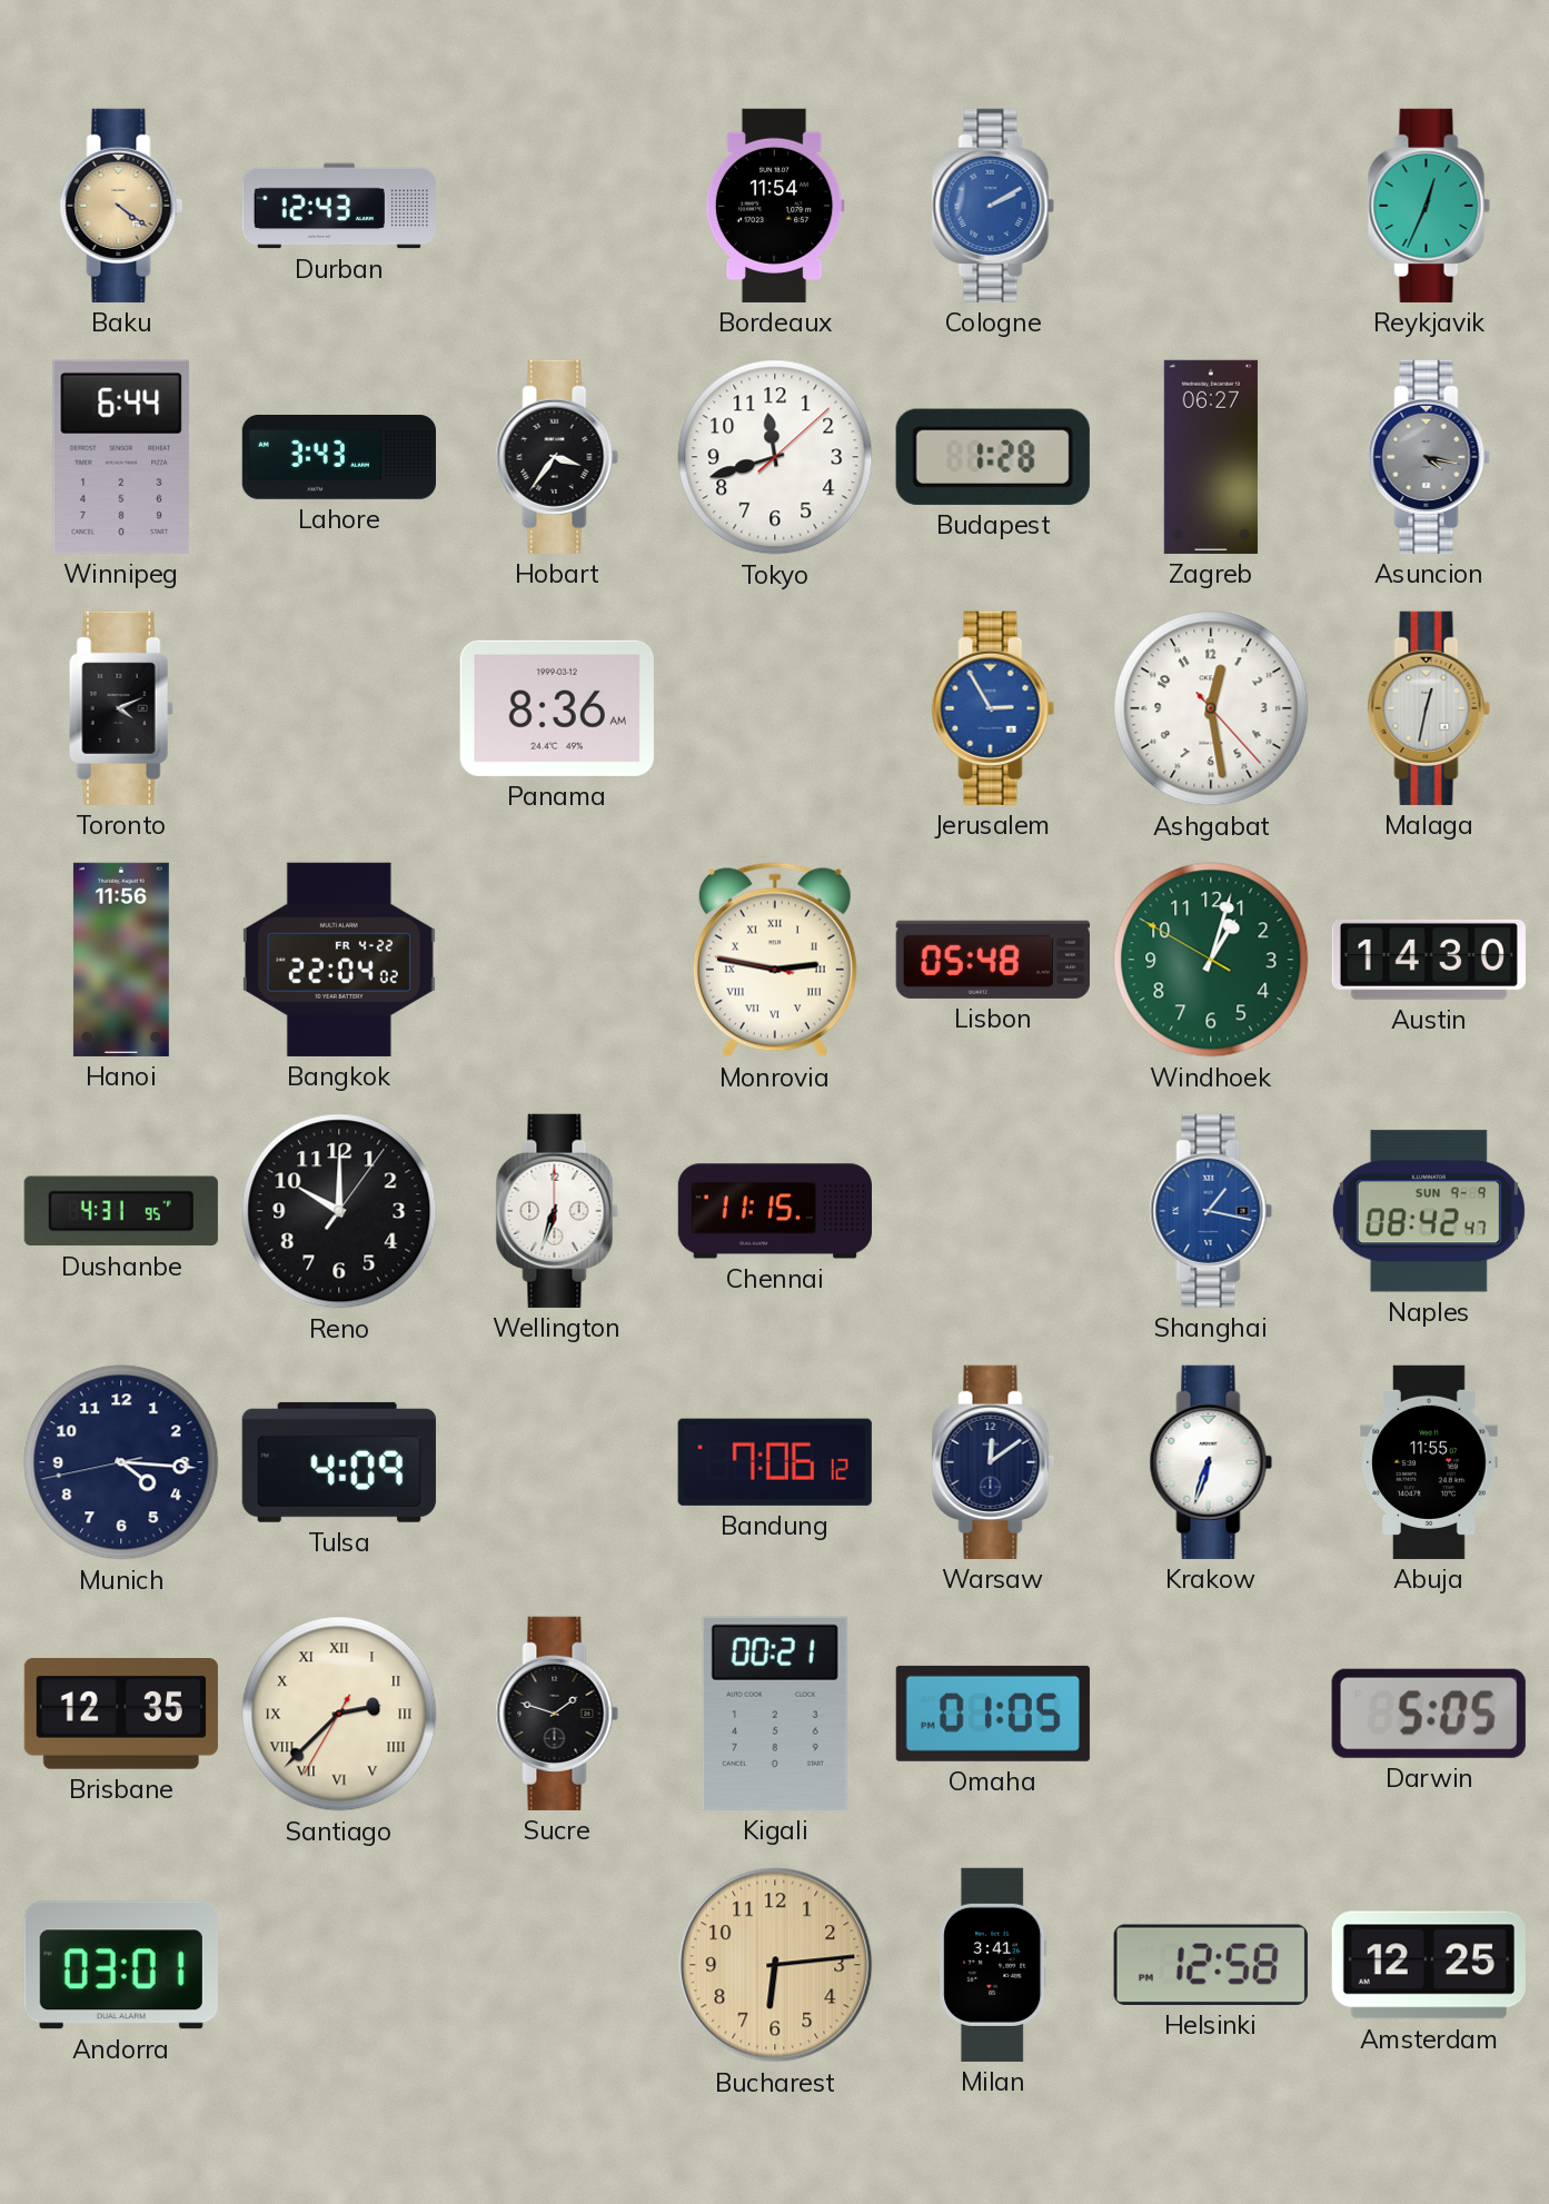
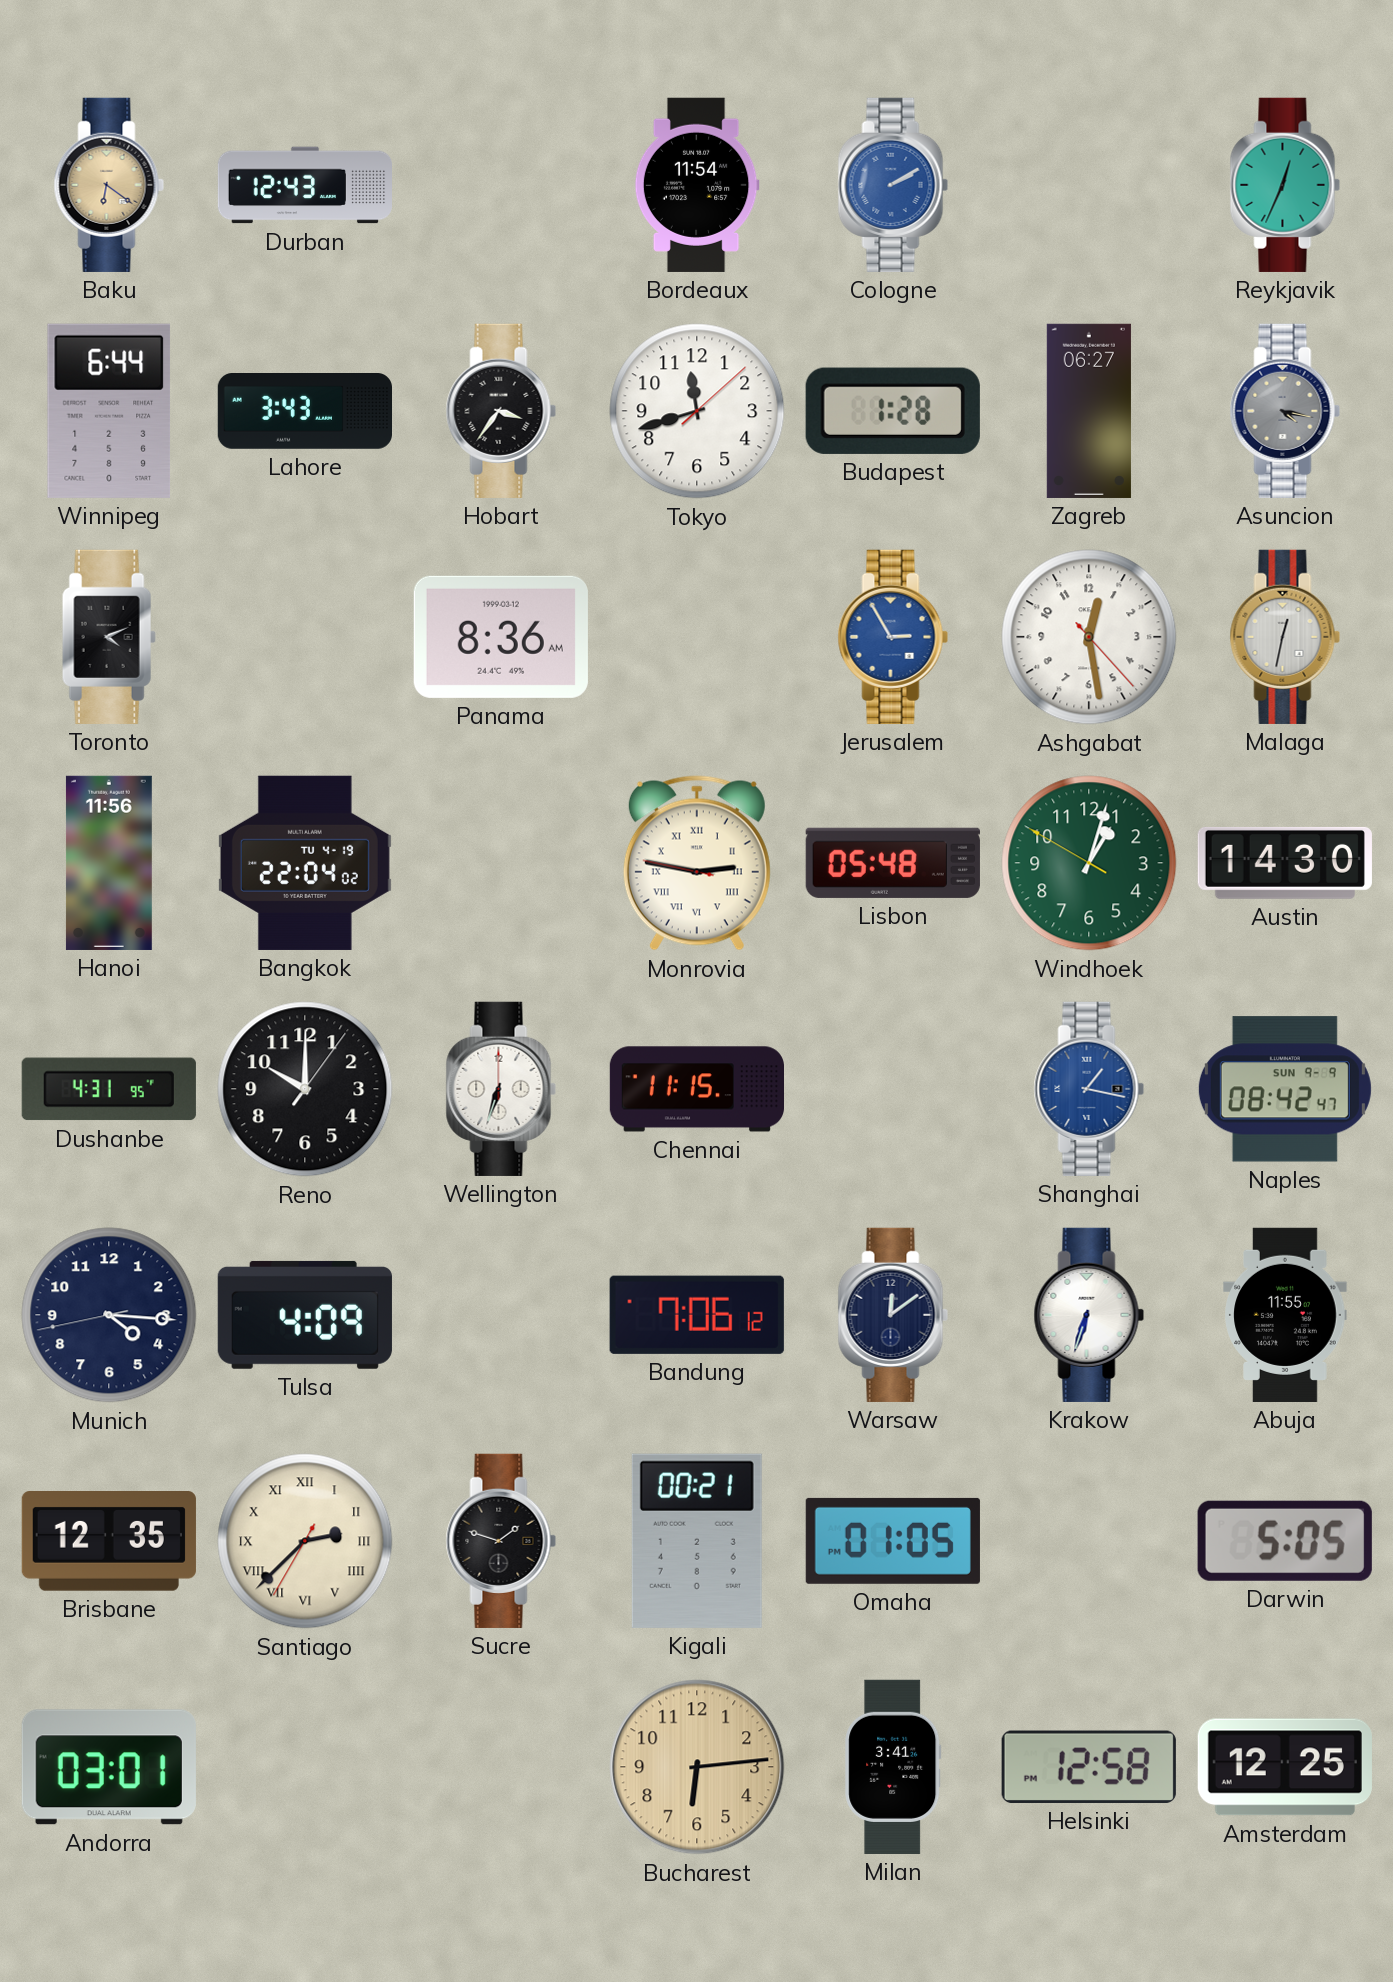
Baku: 4:21 -> 6:21 (109, 185)
Bangkok date: FR 4-22 -> TU 4-19 (305, 863)
